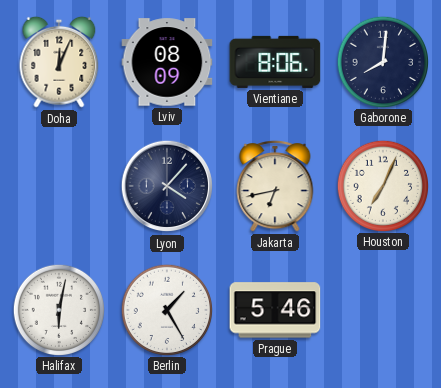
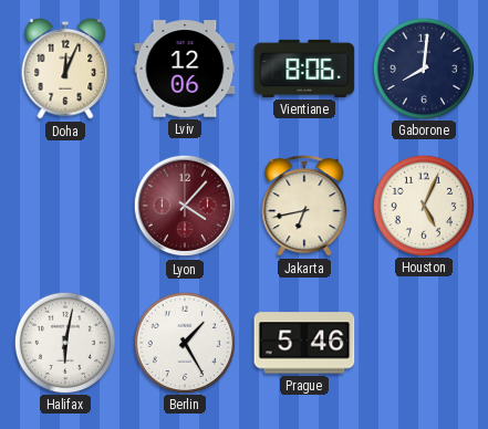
Lviv: 08:09 -> 12:06 (185, 69)
Lyon dial: navy -> burgundy (185, 206)
Houston: 7:04 -> 5:04 (423, 205)
